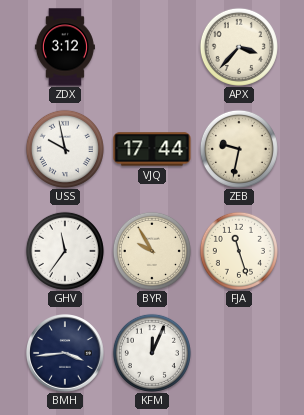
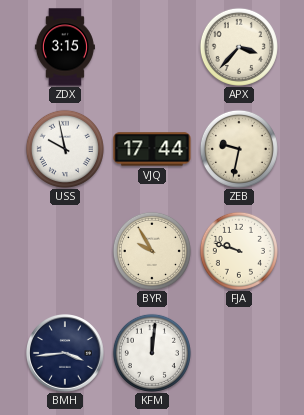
ZDX: 3:12 -> 3:15 (65, 47)
GHV: 11:36 -> none (65, 251)
FJA: 11:27 -> 9:48 (239, 251)
KFM: 12:04 -> 12:01 (152, 353)
